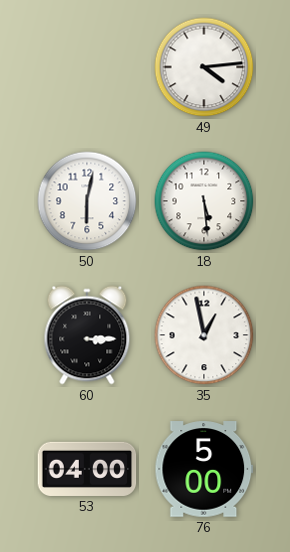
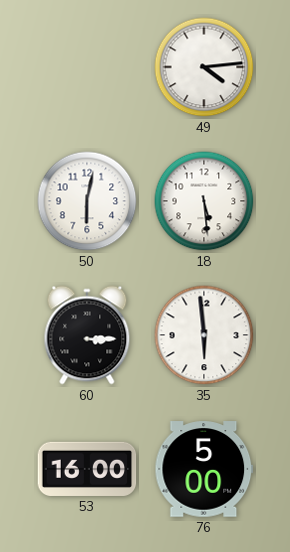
35: 12:58 -> 5:59 (204, 335)
53: 04:00 -> 16:00 (87, 469)
